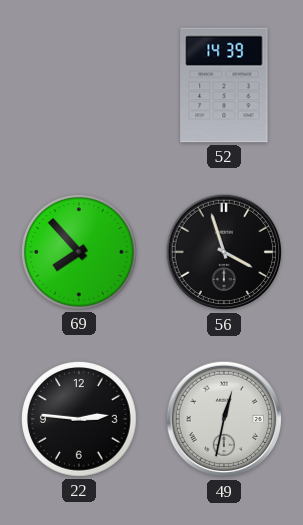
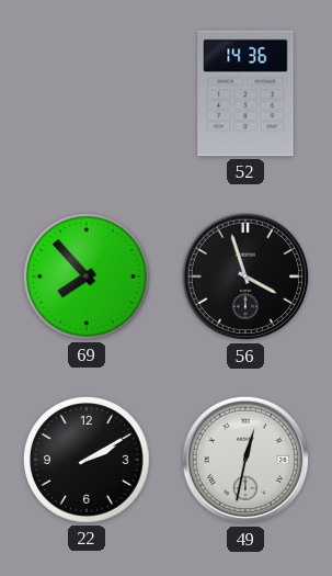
52: 14:39 -> 14:36 (245, 93)
22: 2:46 -> 2:10 (88, 461)
